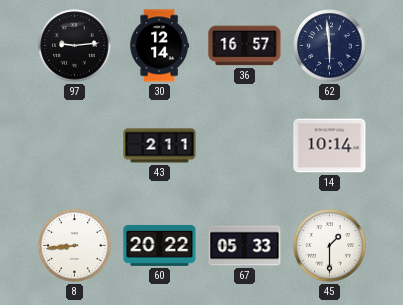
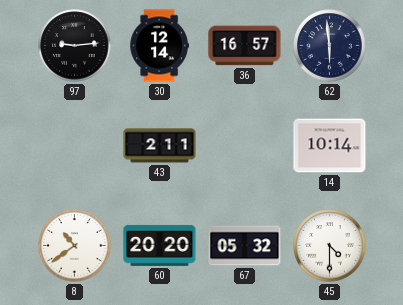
8: 8:44 -> 10:39 (75, 246)
60: 20:22 -> 20:20 (160, 245)
67: 05:33 -> 05:32 (245, 246)
45: 1:30 -> 4:30 (330, 246)
